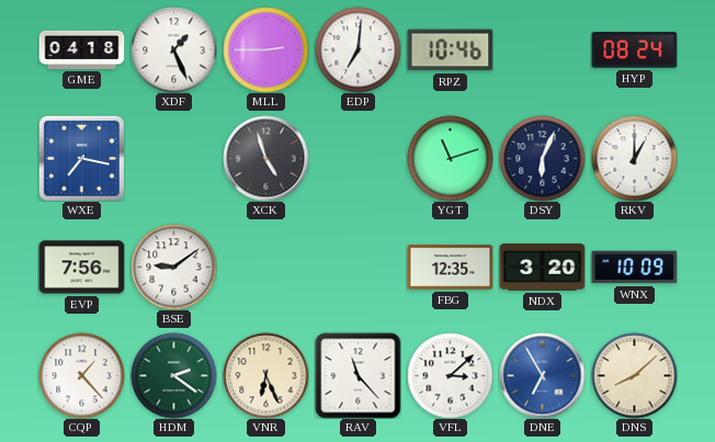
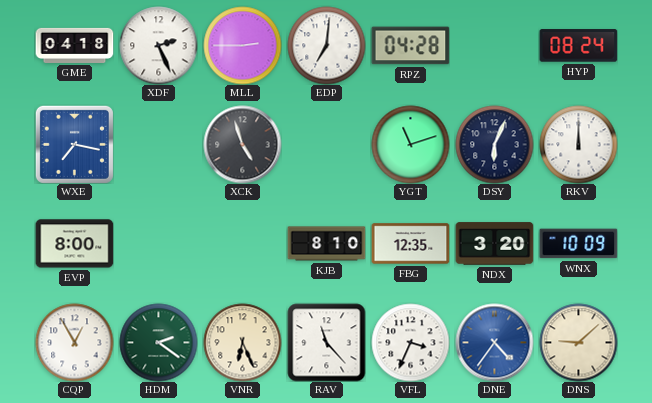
XDF: 1:26 -> 2:26 (158, 45)
RPZ: 10:46 -> 04:28 (410, 46)
RKV: 1:00 -> 12:00 (578, 144)
EVP: 7:56 -> 8:00 (74, 244)
BSE: 9:09 -> none (173, 267)
KJB: none -> 8:10 (326, 244)
CQP: 1:23 -> 12:55 (74, 342)
VFL: 3:08 -> 3:34 (410, 342)
DNE: 6:55 -> 4:36 (494, 342)
DNS: 8:08 -> 9:08 (578, 342)
